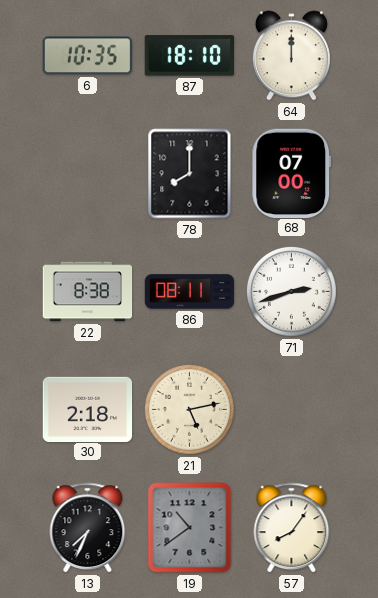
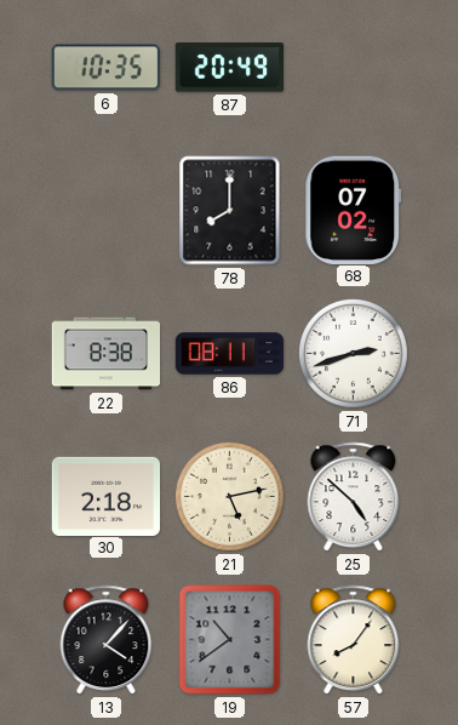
87: 18:10 -> 20:49 (229, 68)
64: 12:00 -> none (291, 56)
68: 07:00 -> 07:02 (354, 210)
25: none -> 4:52 (354, 497)
13: 7:34 -> 4:07 (107, 640)
